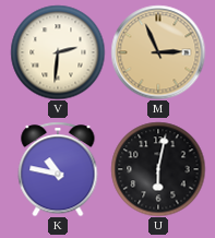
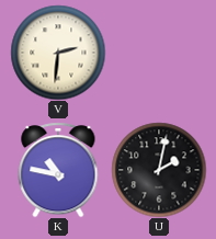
M: 2:56 -> none (158, 52)
U: 6:02 -> 2:02 (159, 170)
